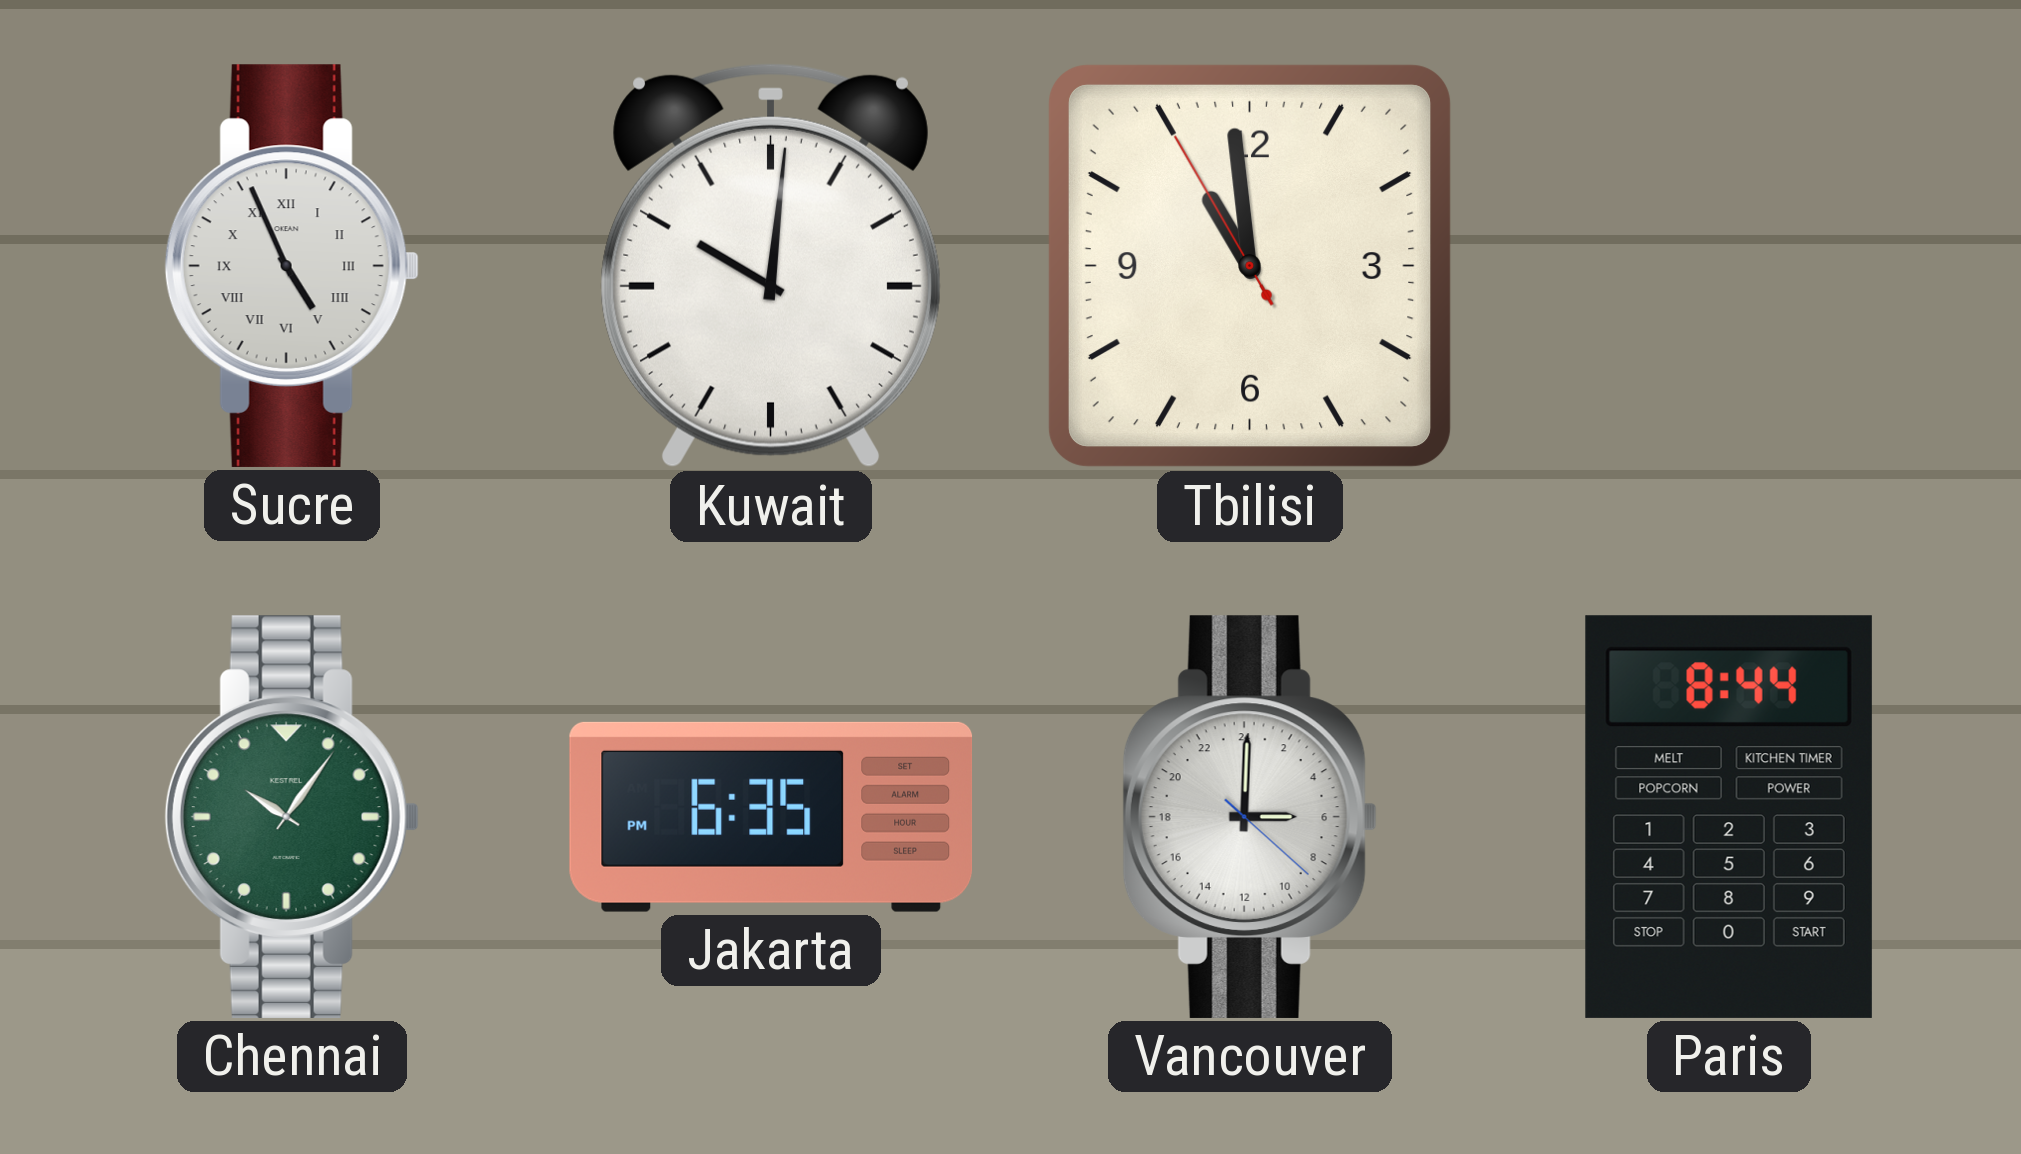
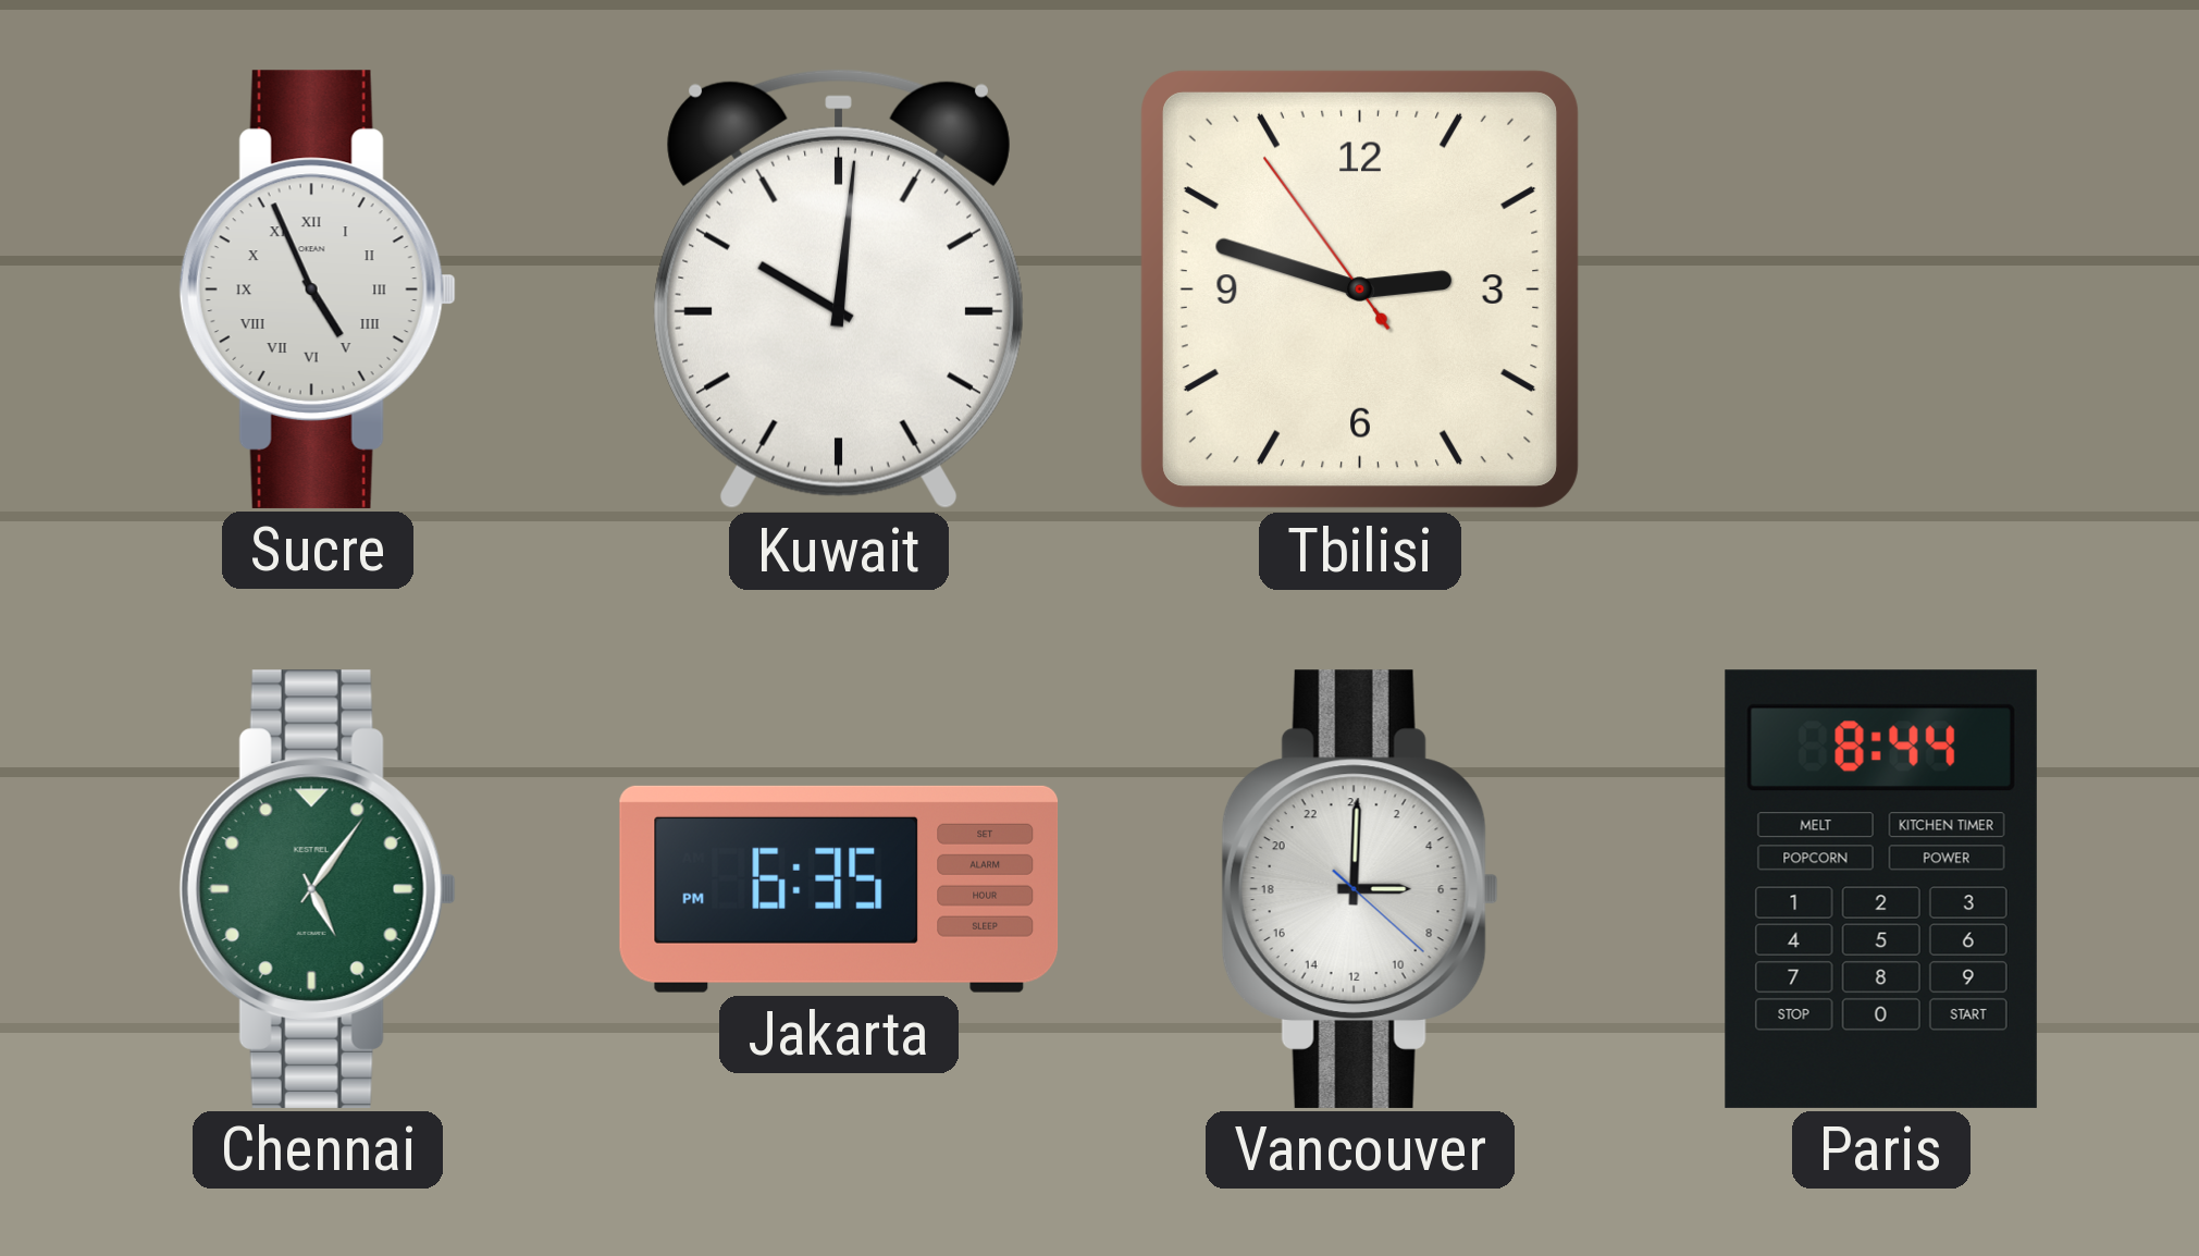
Tbilisi: 10:58 -> 2:47 (1360, 290)
Chennai: 10:06 -> 5:06 (318, 889)
